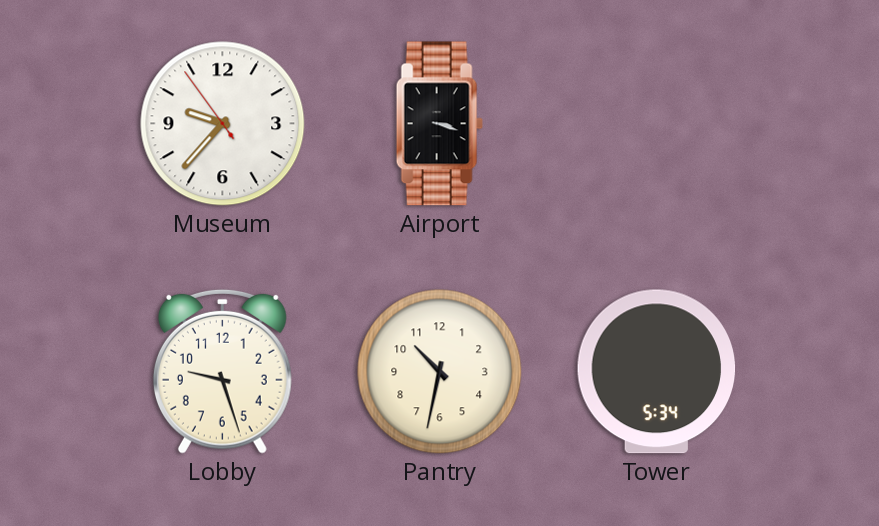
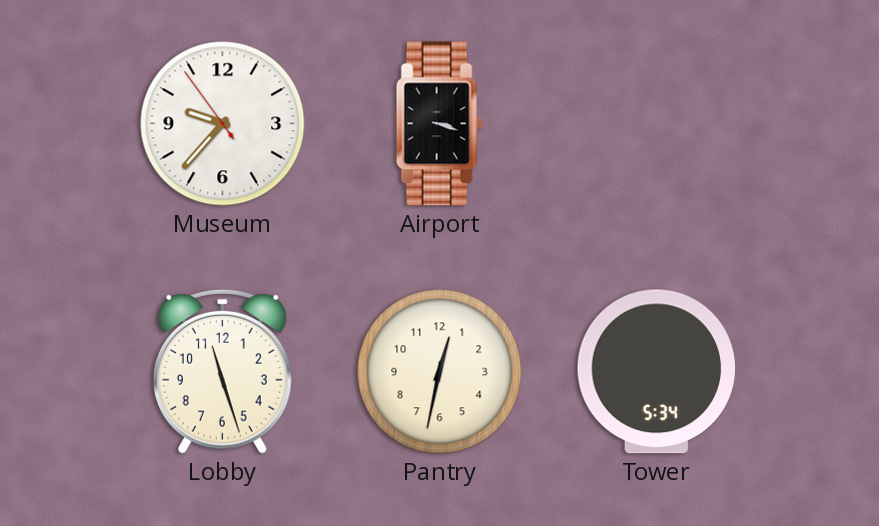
Lobby: 9:27 -> 11:27 (222, 371)
Pantry: 10:32 -> 12:32 (440, 372)
